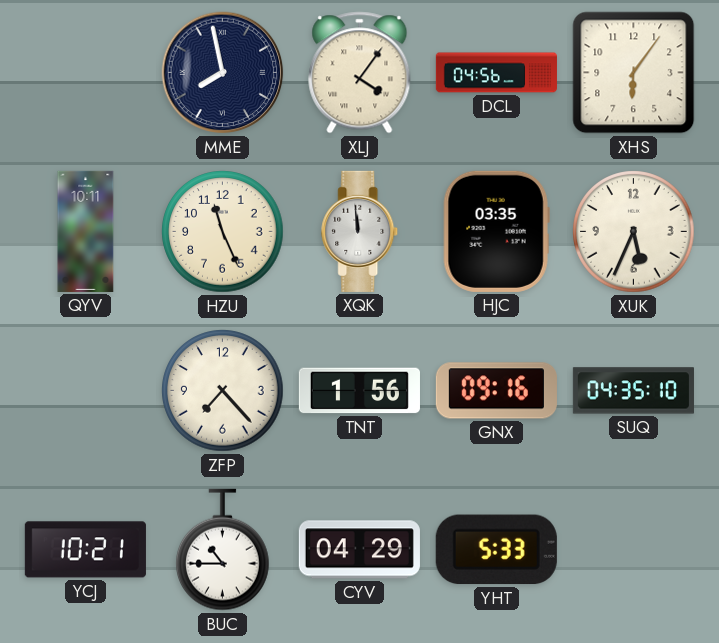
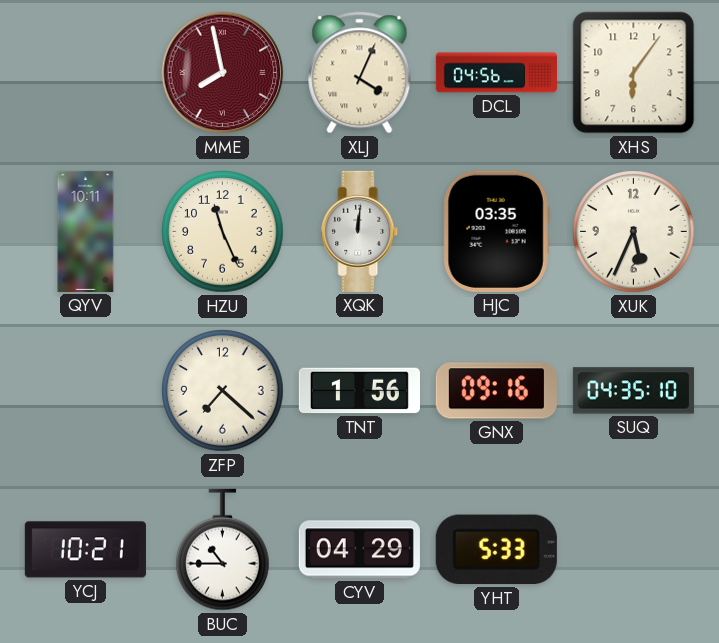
MME dial: navy -> burgundy (223, 73)
XLJ: 4:06 -> 4:04 (360, 73)
XQK: 11:59 -> 12:01 (360, 231)
ZFP: 7:23 -> 7:22 (223, 391)
